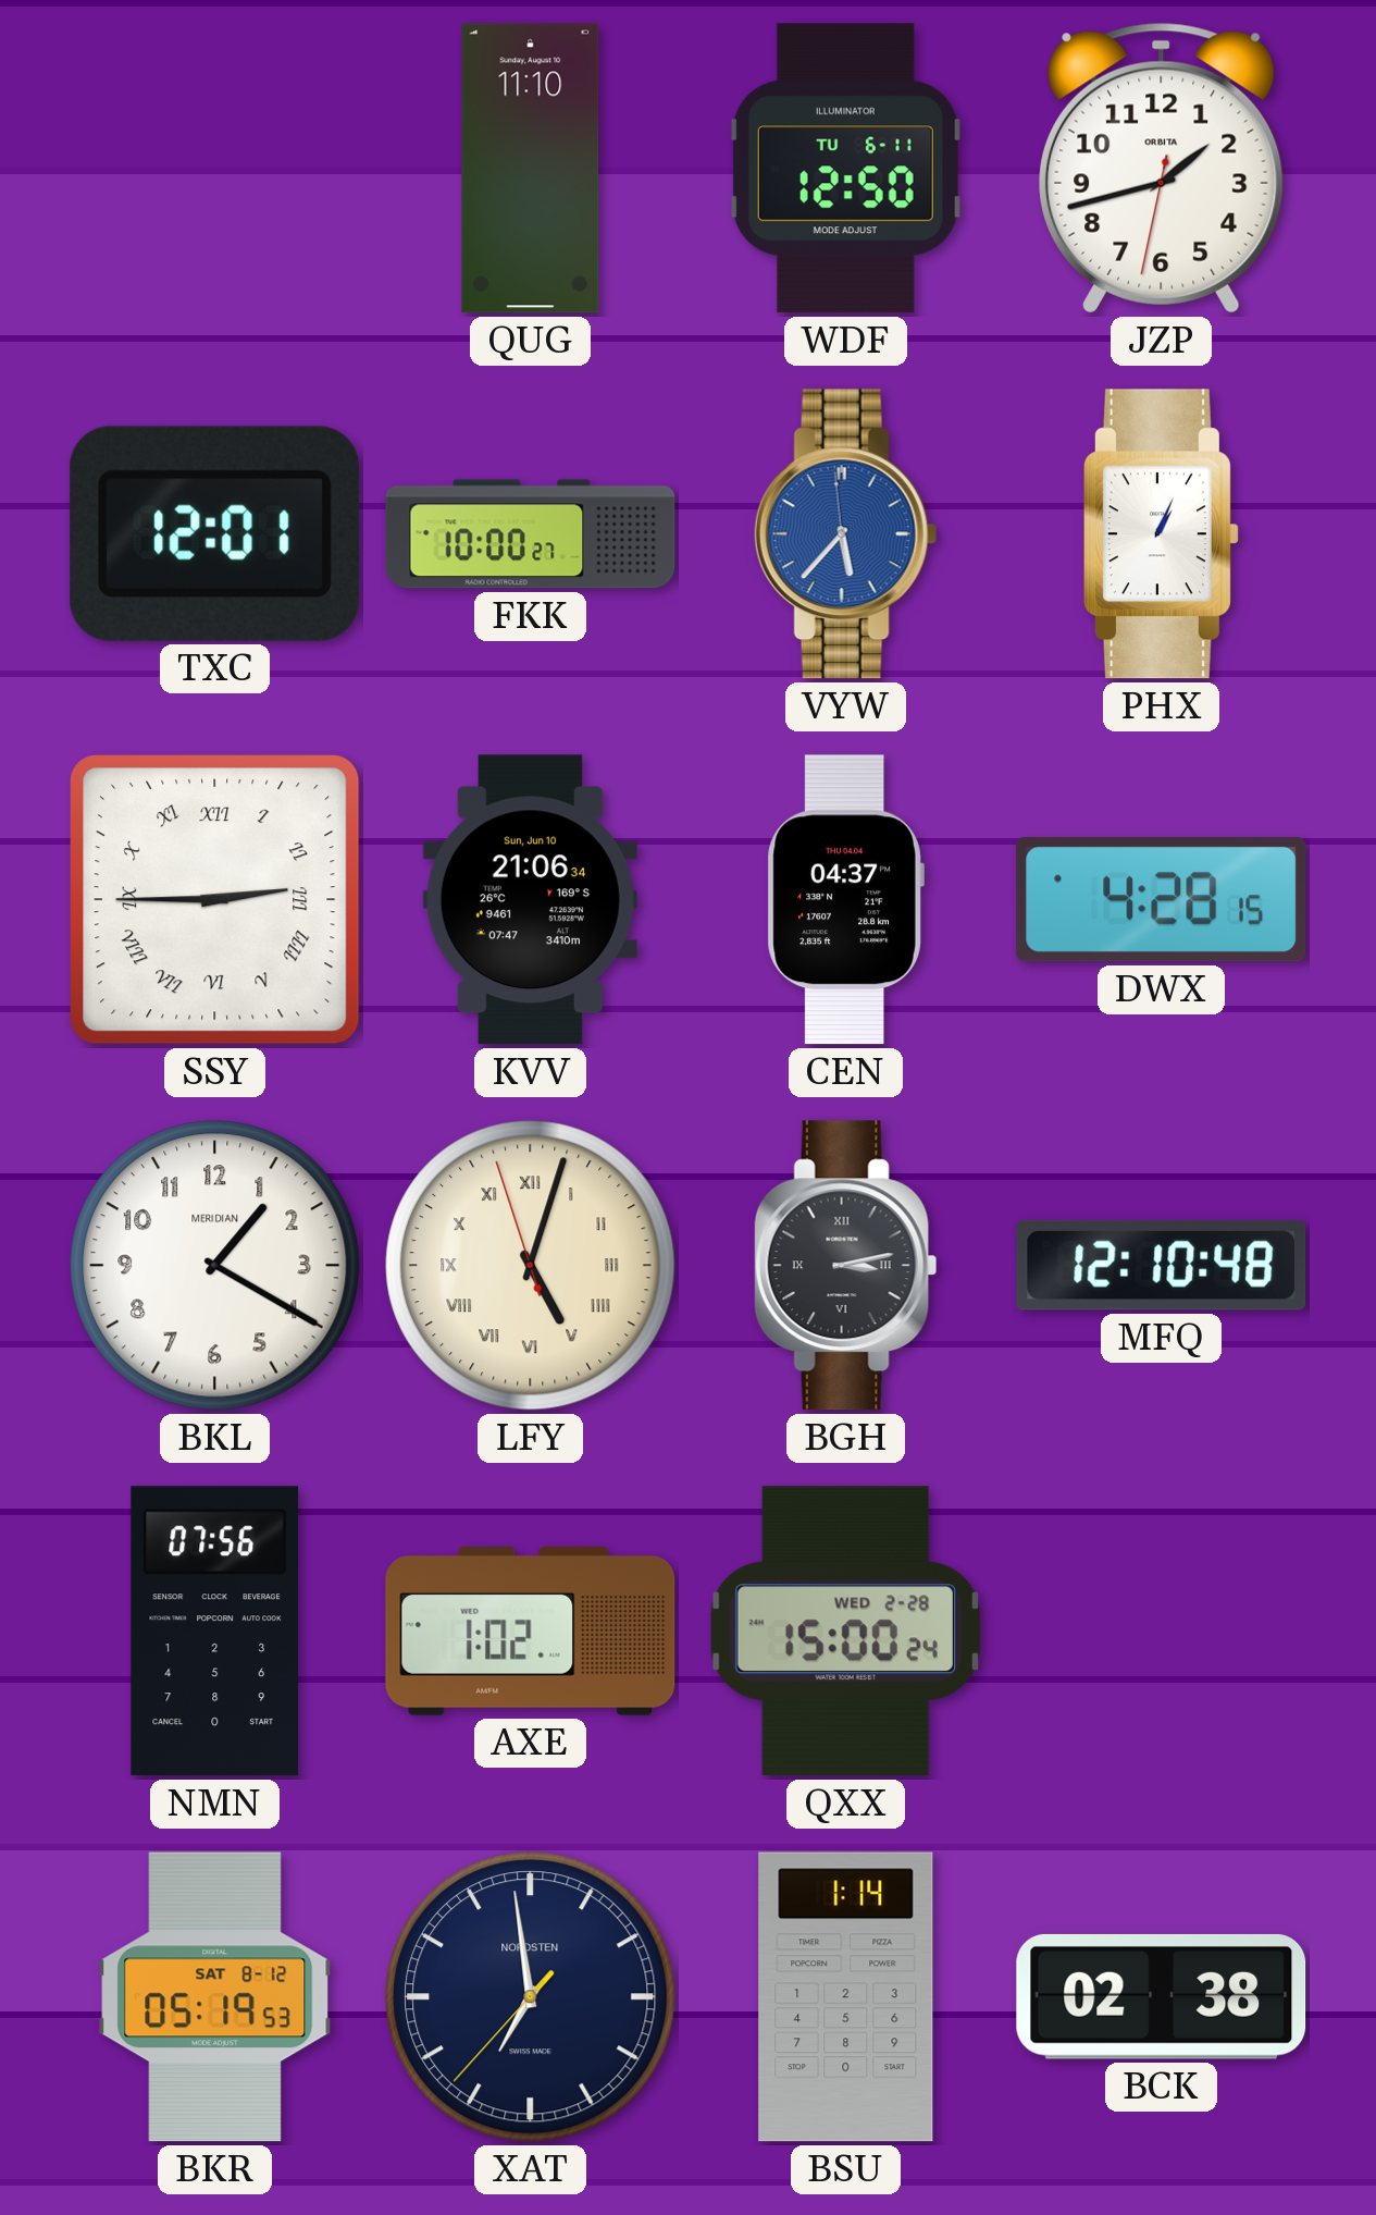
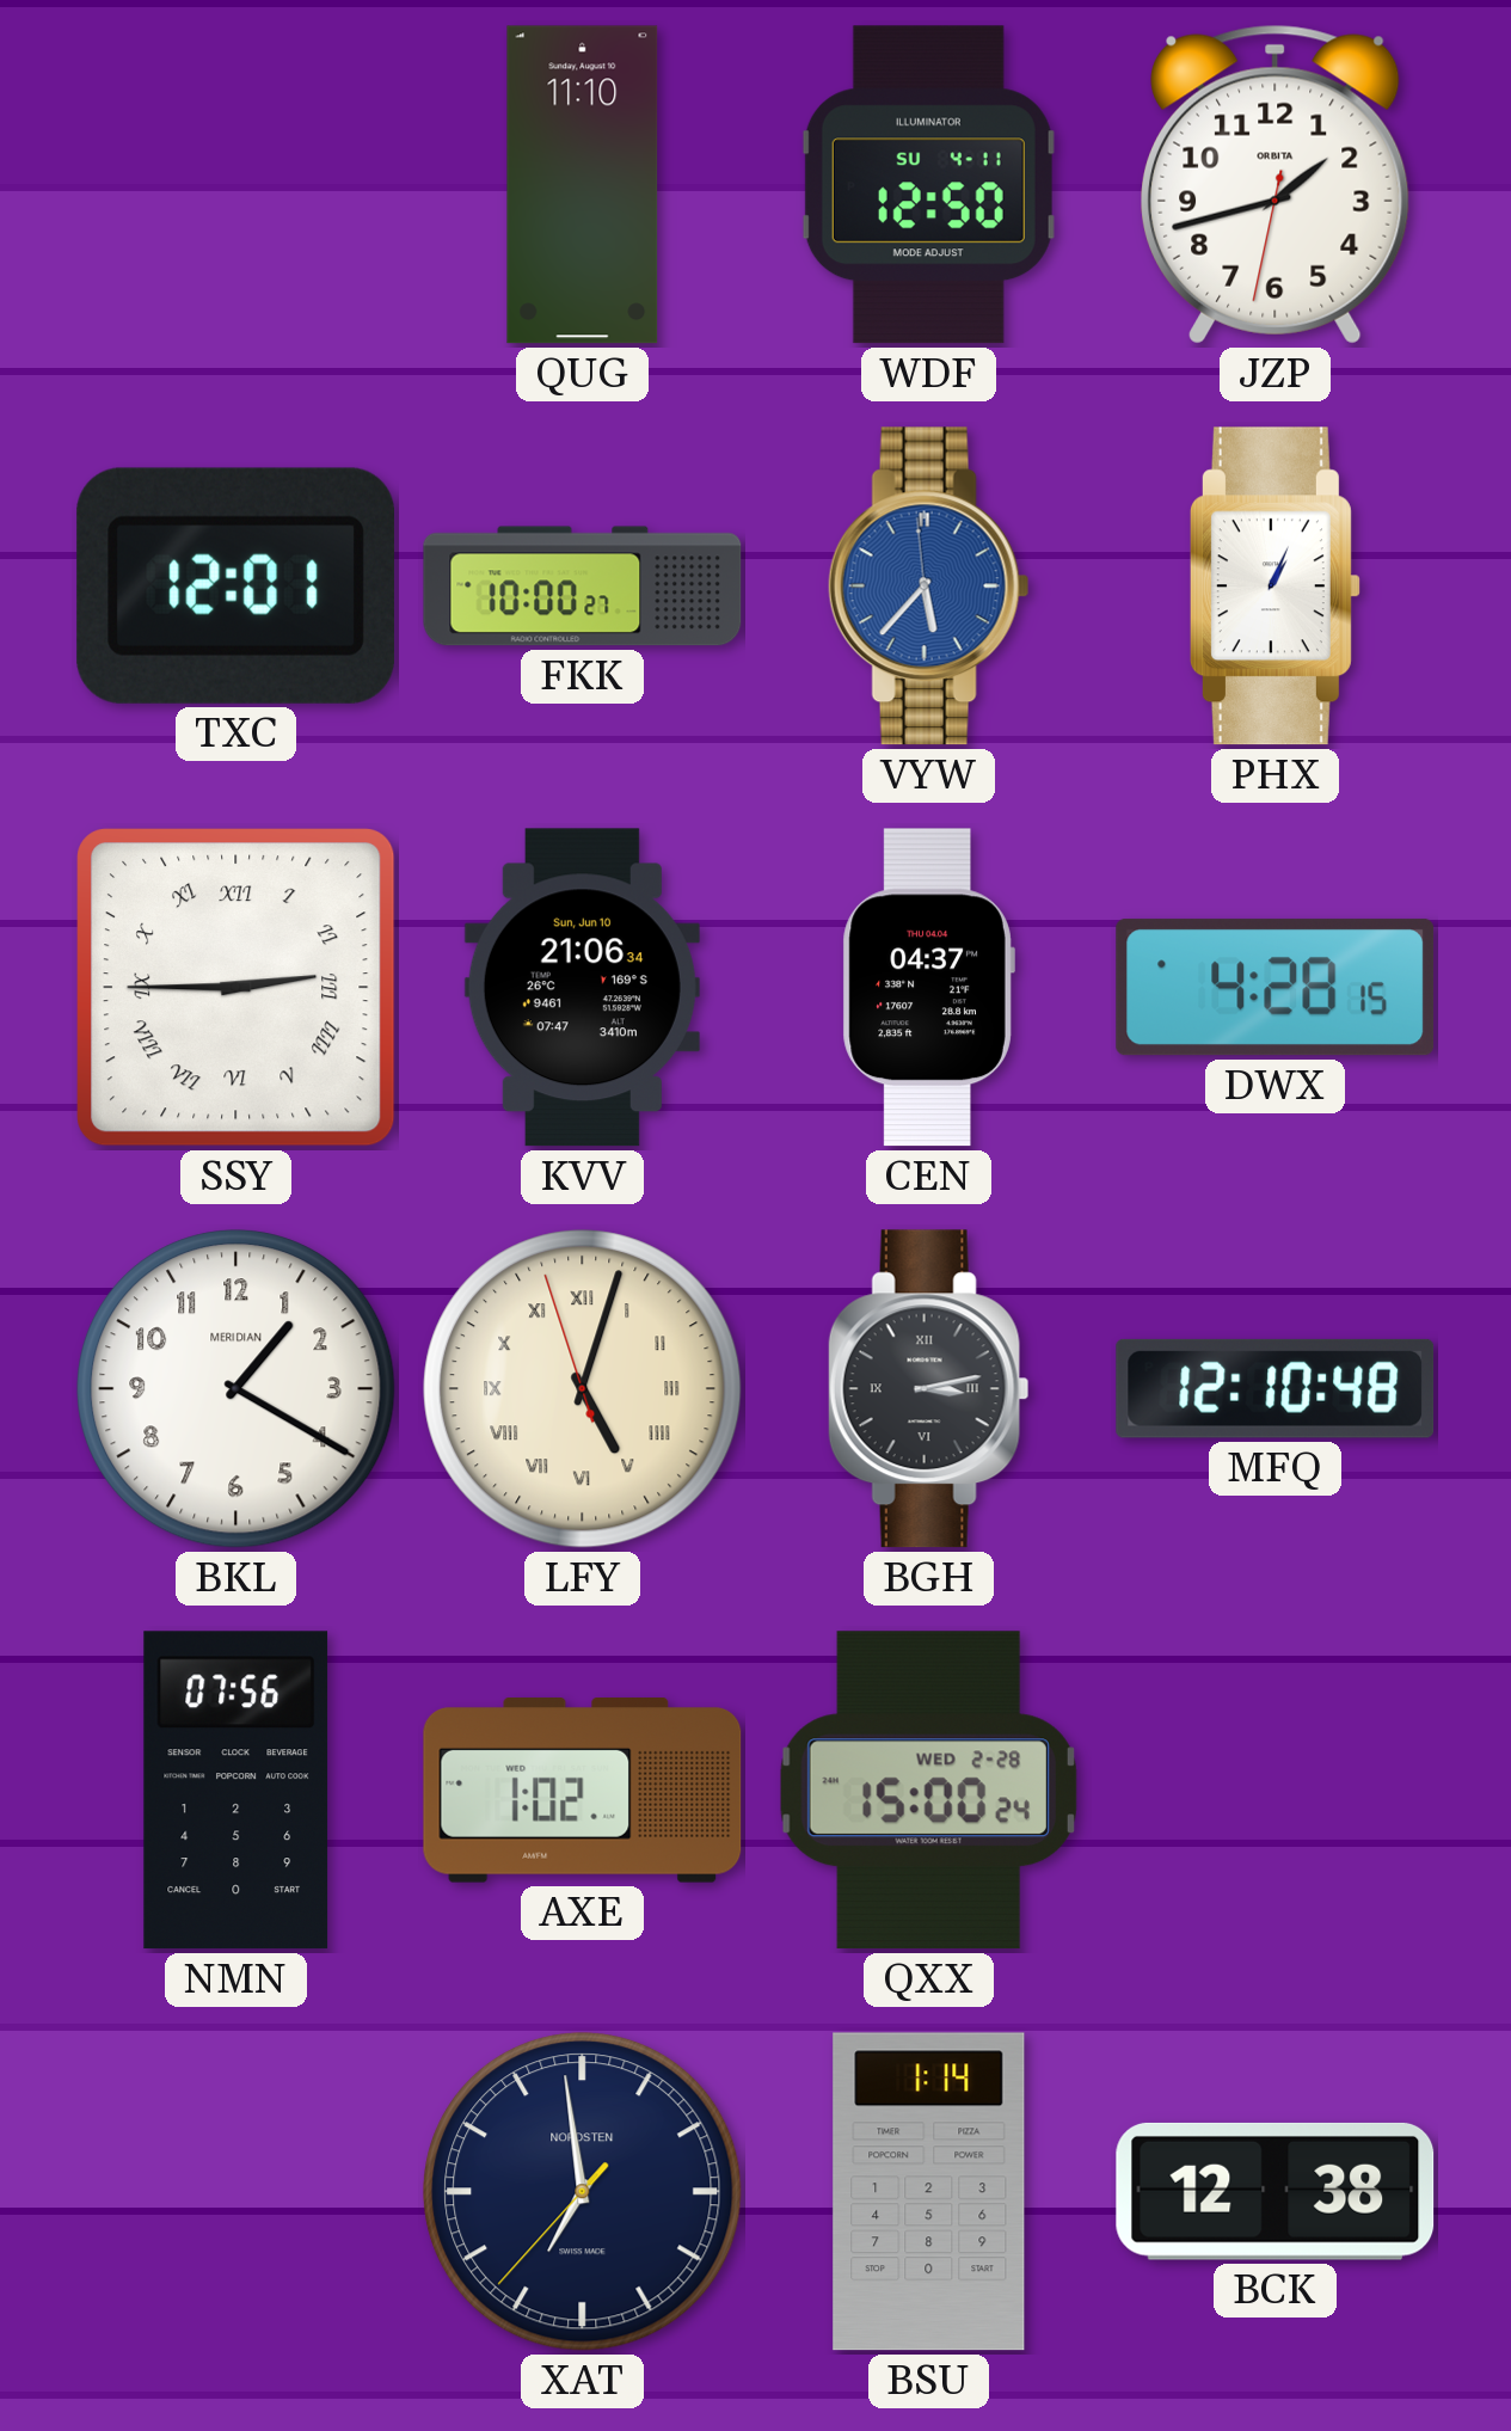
WDF date: TU 6-11 -> SU 4-11 (928, 185)
BKR: 05:19 -> none (215, 1997)
BCK: 02:38 -> 12:38 (1276, 2191)
